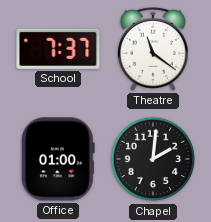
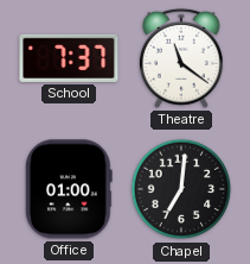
Chapel: 2:01 -> 7:01 (181, 189)
